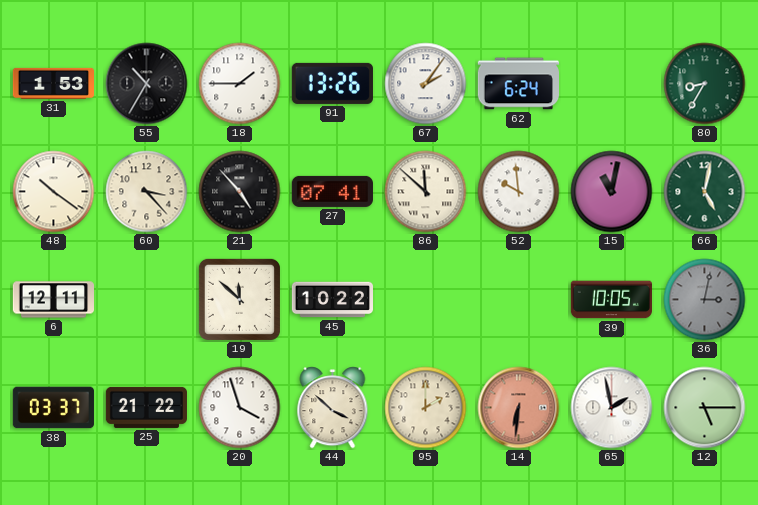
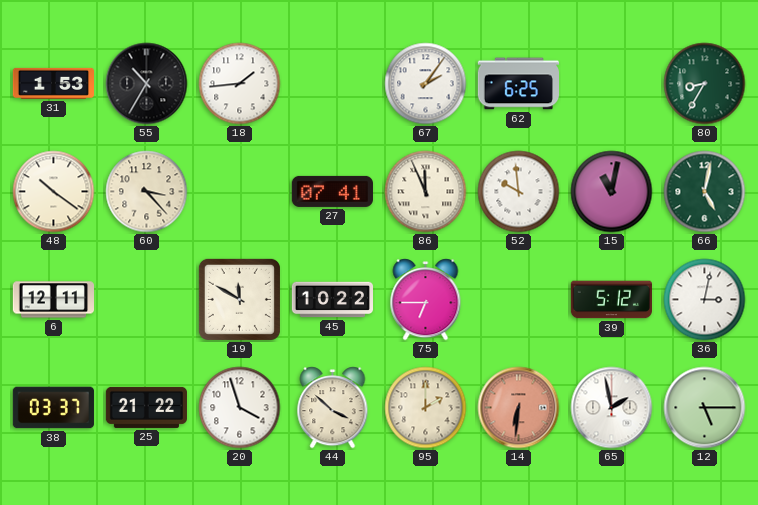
18: 1:45 -> 1:44 (240, 84)
91: 13:26 -> none (332, 83)
62: 6:24 -> 6:25 (518, 84)
21: 4:53 -> none (240, 192)
86: 11:52 -> 11:56 (426, 192)
19: 11:52 -> 11:50 (239, 299)
75: none -> 6:45 (426, 300)
39: 10:05 -> 5:12 (611, 300)
36 dial: grey -> white (705, 300)
